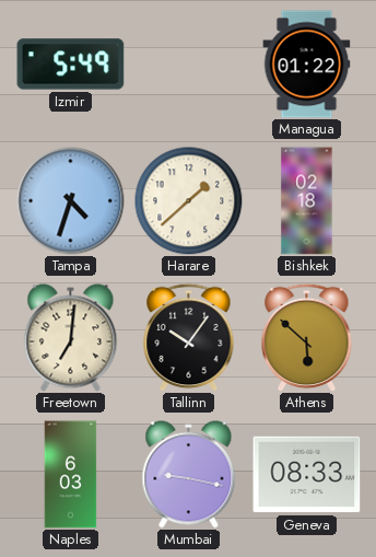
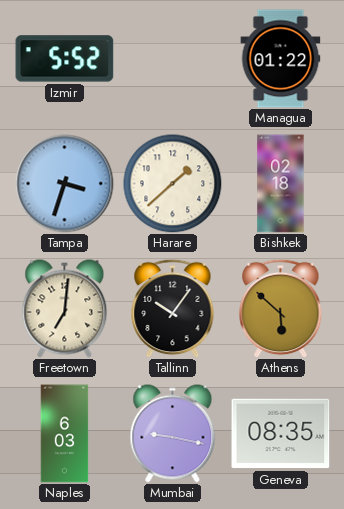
Izmir: 5:49 -> 5:52 (65, 59)
Tampa: 4:33 -> 3:33 (65, 184)
Geneva: 08:33 -> 08:35 (281, 434)
